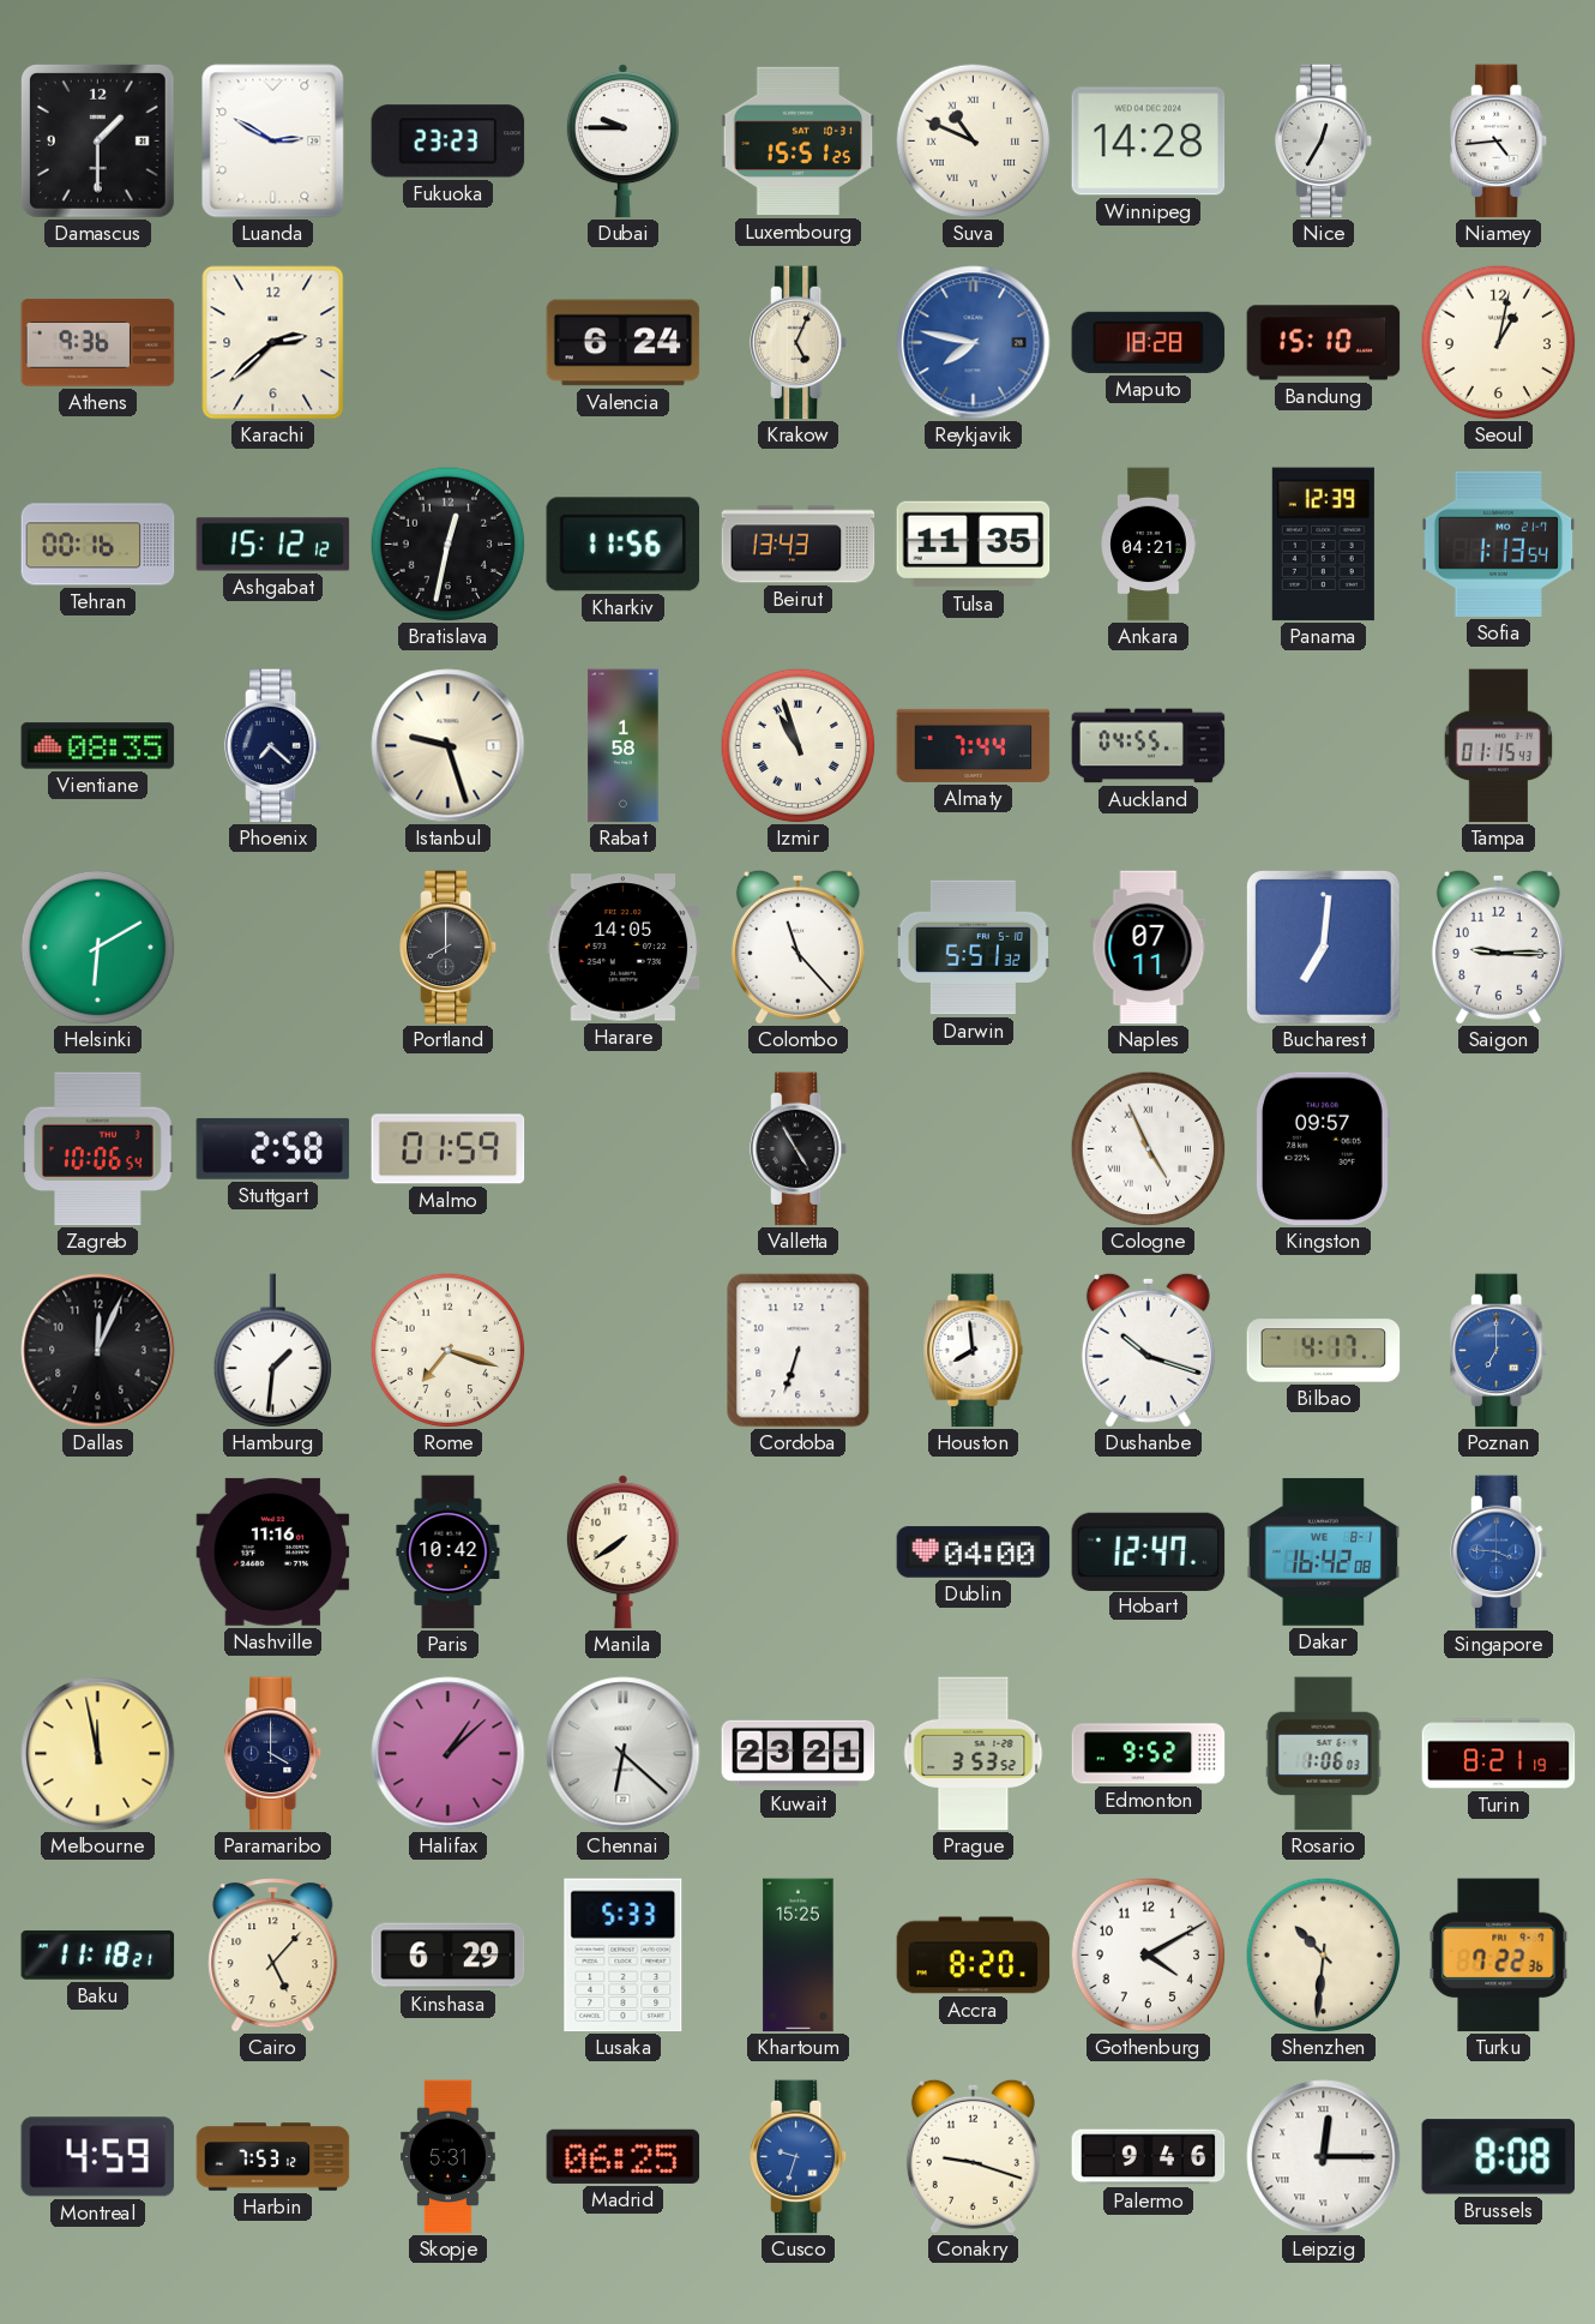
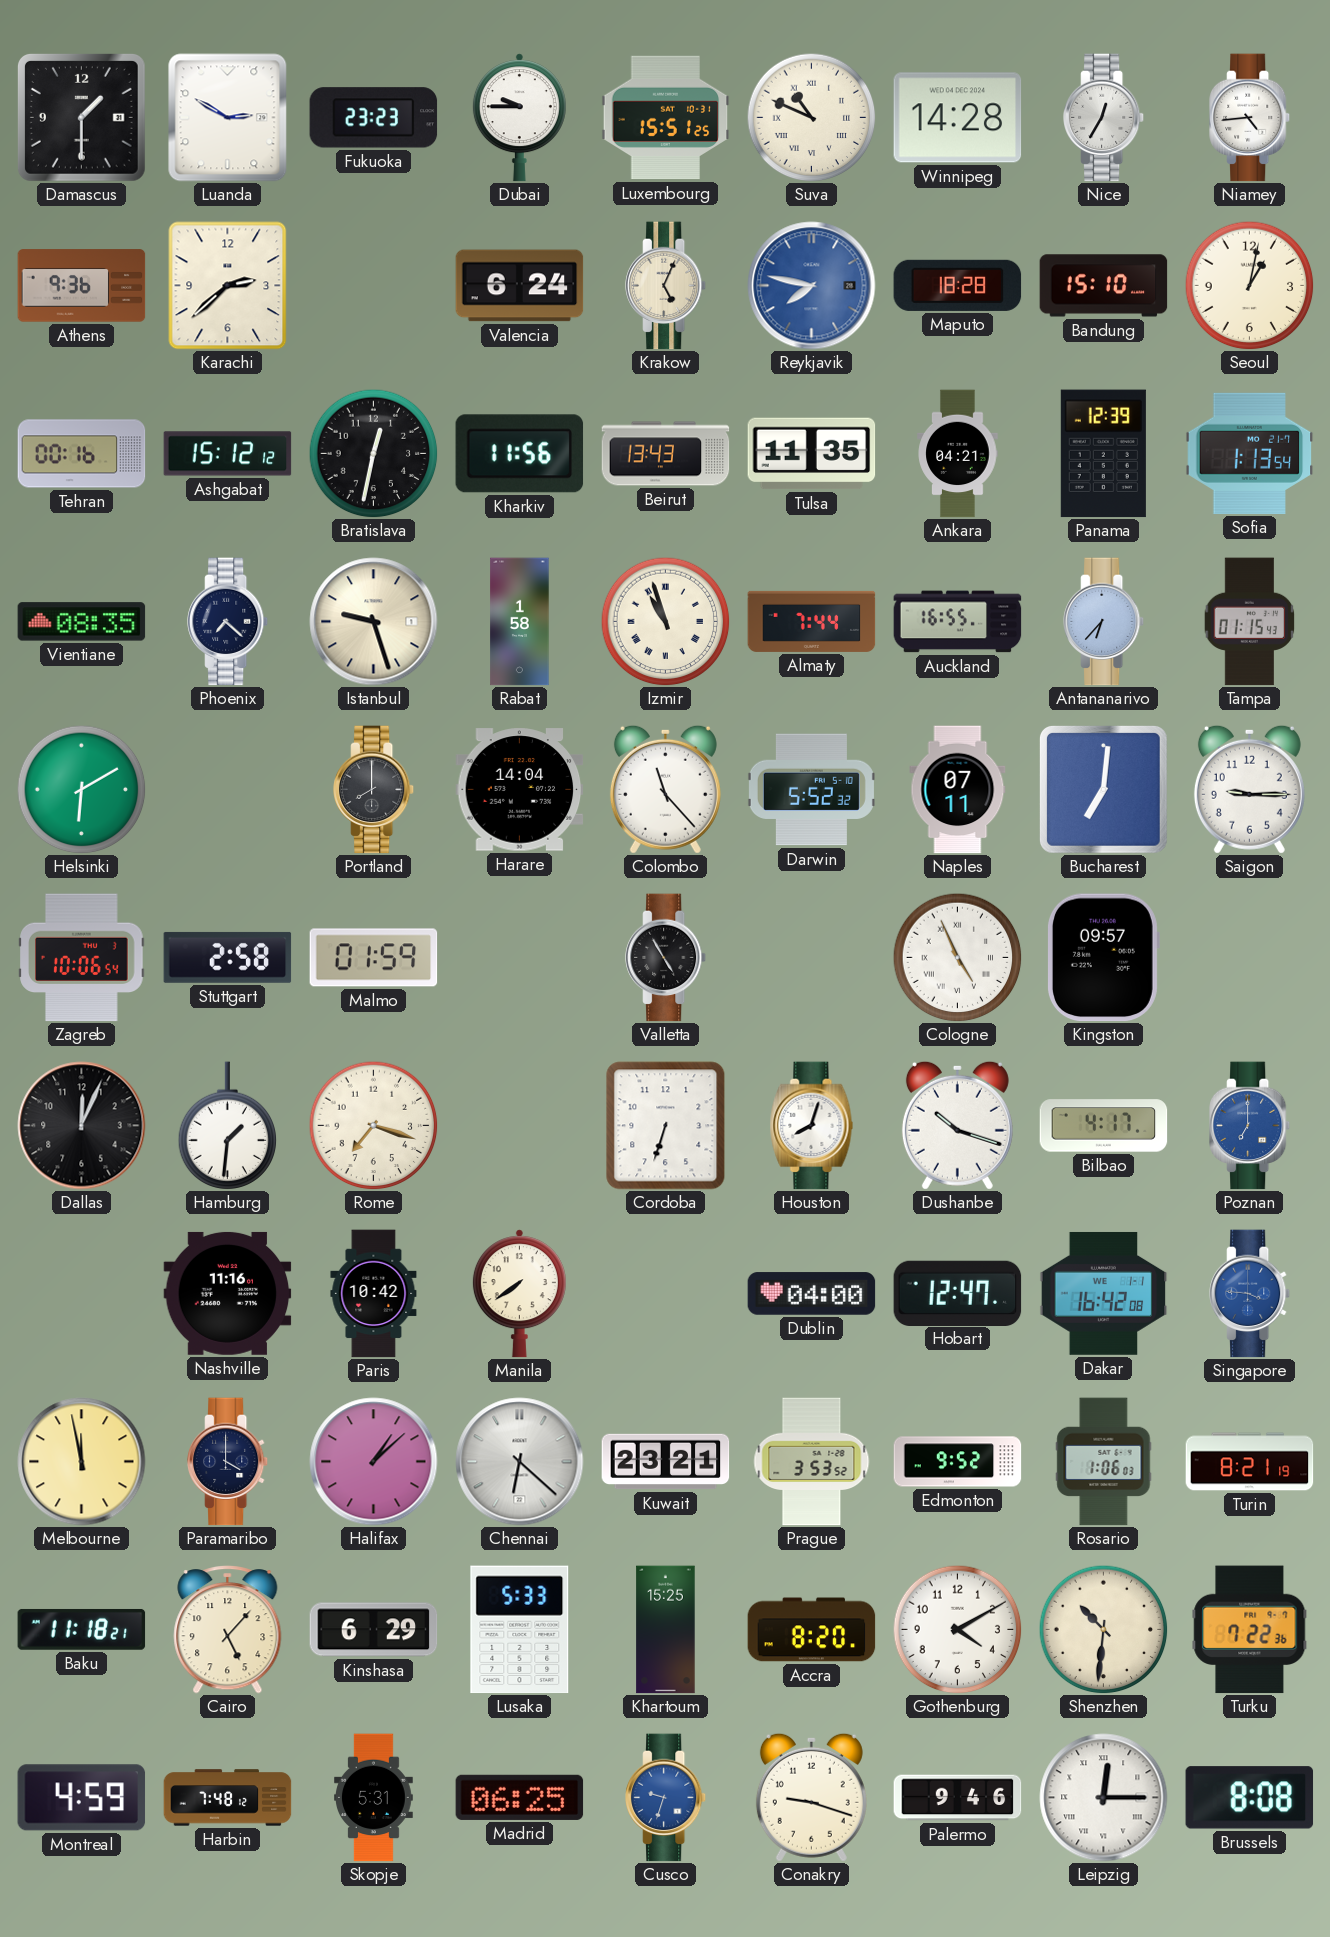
Auckland: 04:55 -> 16:55 (958, 622)
Antananarivo: none -> 6:37 (1105, 622)
Harare: 14:05 -> 14:04 (520, 790)
Darwin: 5:51 -> 5:52 (811, 790)
Houston: 7:59 -> 8:03 (812, 1126)
Dakar date: WE 8-1 -> WE 1-1 (1104, 1293)
Harbin: 7:53 -> 7:48 (228, 1798)
